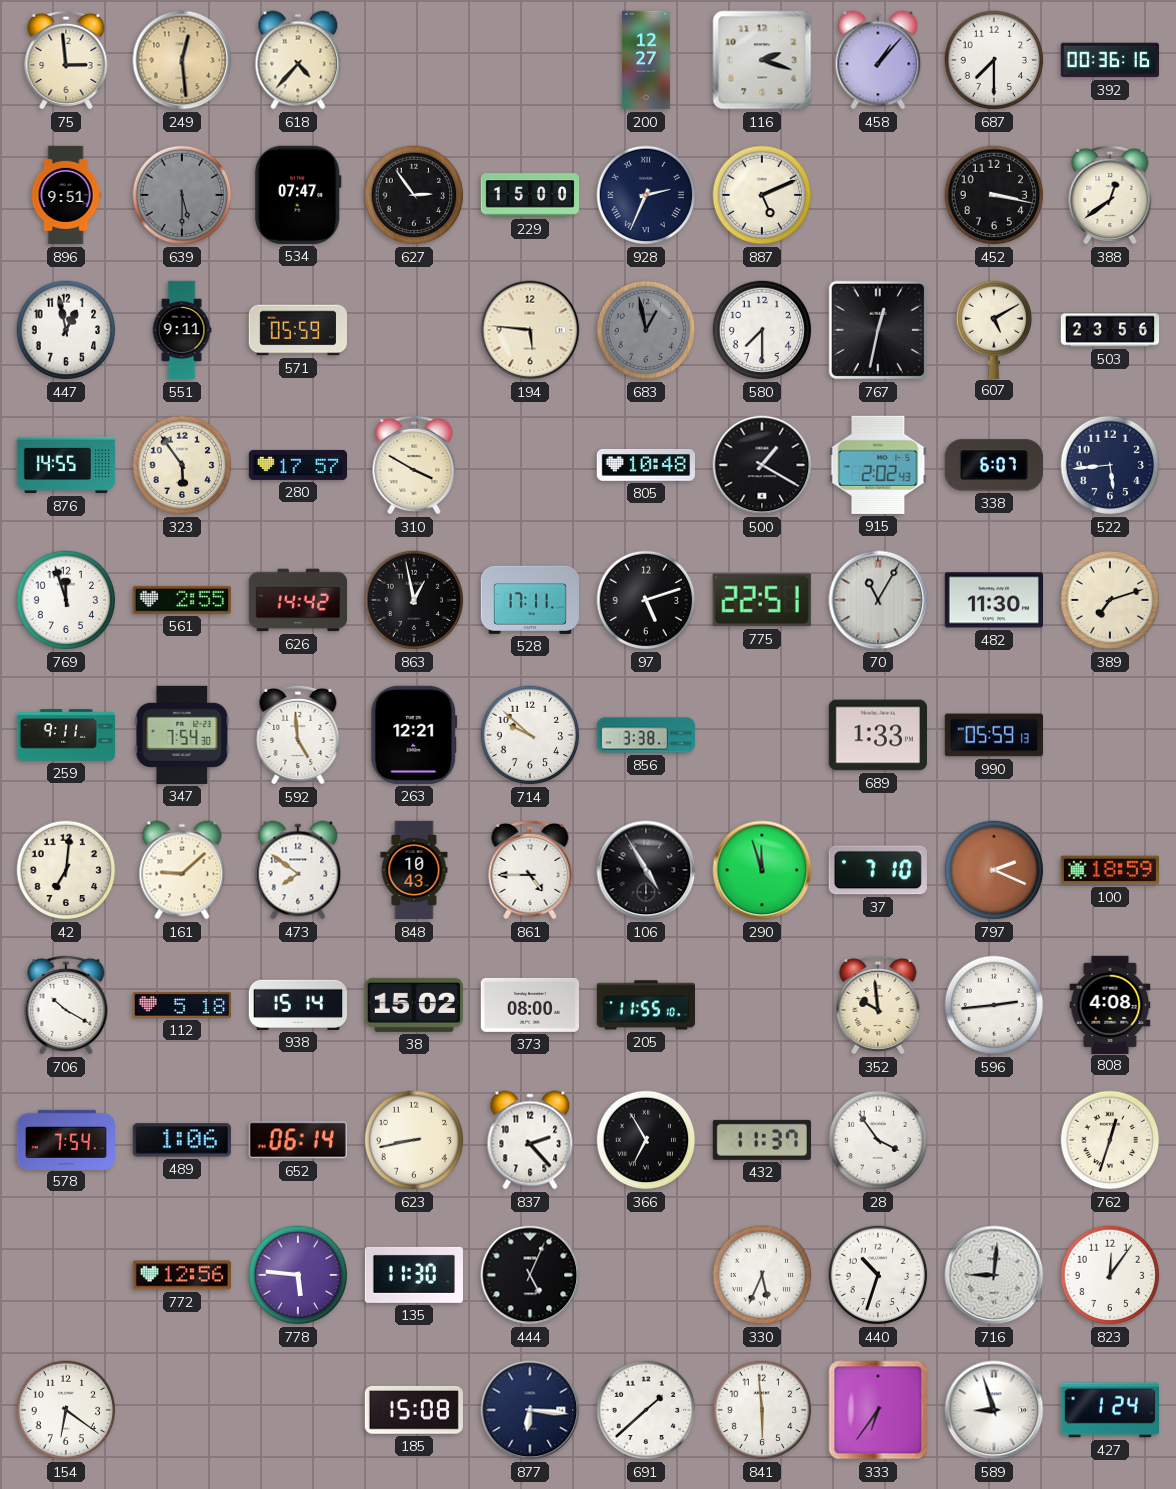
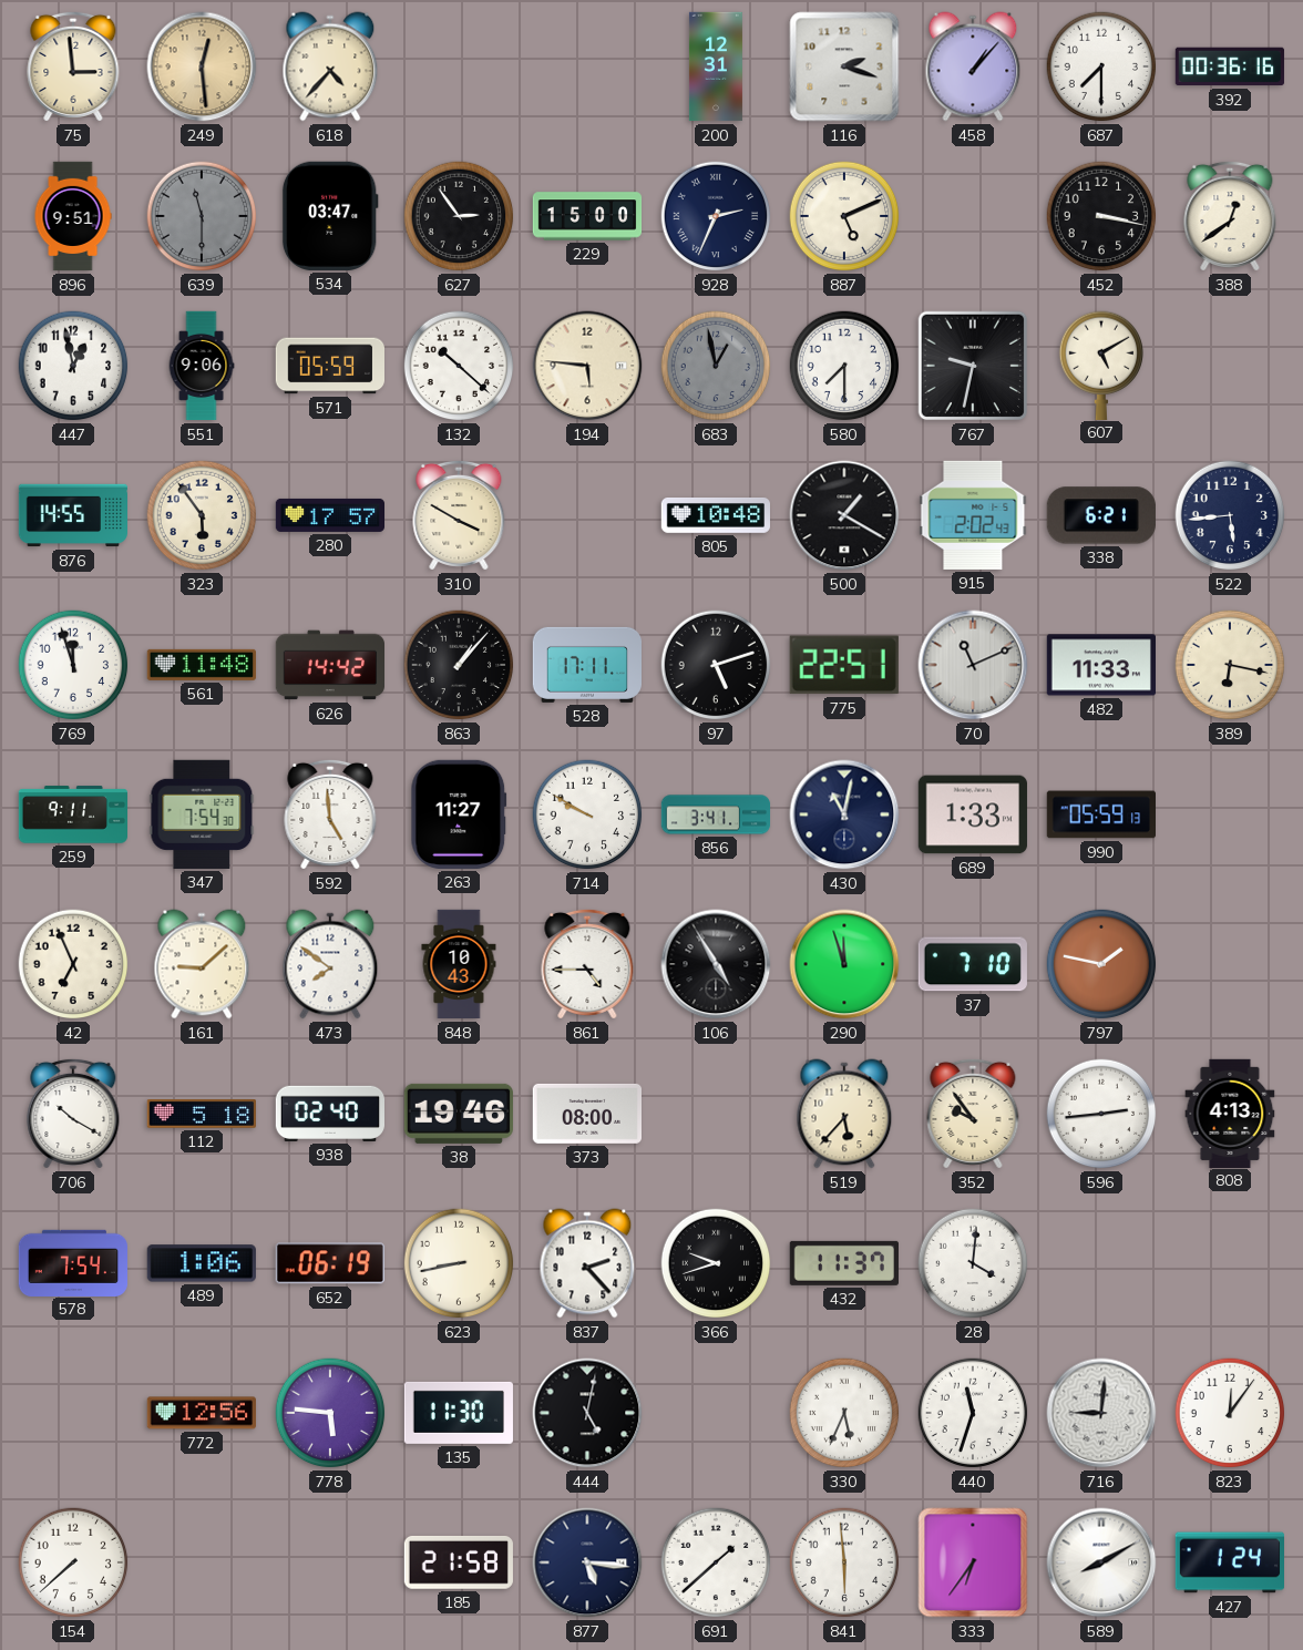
200: 12:27 -> 12:31 (716, 66)
639: 5:30 -> 11:30 (202, 216)
534: 07:47 -> 03:47 (330, 216)
551: 9:11 -> 9:06 (202, 366)
132: none -> 10:22 (459, 366)
767: 12:32 -> 9:32 (973, 366)
503: 23:56 -> none (1110, 330)
338: 6:07 -> 6:21 (1101, 515)
561: 2:55 -> 11:48 (202, 665)
863: 12:58 -> 1:07 (459, 665)
70: 11:05 -> 11:11 (973, 665)
482: 11:30 -> 11:33 (1100, 665)
389: 7:12 -> 6:17 (1230, 665)
263: 12:21 -> 11:27 (459, 814)
714: 9:52 -> 9:50 (587, 814)
856: 3:38 -> 3:41 (716, 814)
430: none -> 11:02 (844, 814)
42: 7:01 -> 6:56 (73, 964)
797: 2:19 -> 1:47 (1101, 964)
100: 18:59 -> none (1109, 870)
938: 15:14 -> 02:40 (329, 1114)
38: 15:02 -> 19:46 (459, 1114)
205: 11:55 -> none (645, 1005)
519: none -> 5:37 (844, 1114)
352: 9:59 -> 9:54 (973, 1114)
808: 4:08 -> 4:13 (1230, 1113)
652: 06:14 -> 06:19 (330, 1263)
366: 6:55 -> 9:42 (716, 1263)
28: 3:54 -> 4:01 (973, 1263)
762: 12:33 -> none (1110, 1140)
444: 5:04 -> 5:02 (587, 1413)
440: 10:33 -> 11:33 (973, 1413)
154: 6:21 -> 7:38 (73, 1562)
185: 15:08 -> 21:58 (459, 1562)
877: 6:16 -> 5:16 (587, 1562)
589: 8:57 -> 8:10 (1101, 1562)
